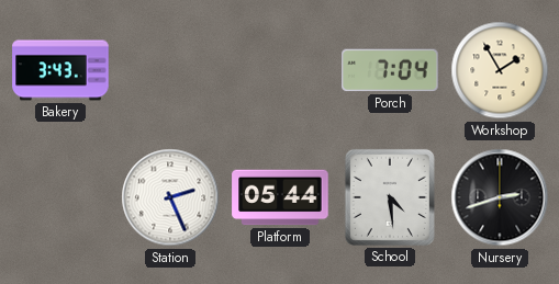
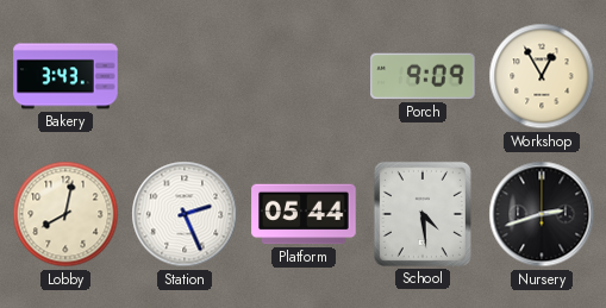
Porch: 7:04 -> 9:09 (423, 76)
Workshop: 1:55 -> 12:55 (542, 76)
Lobby: none -> 8:02 (65, 214)
